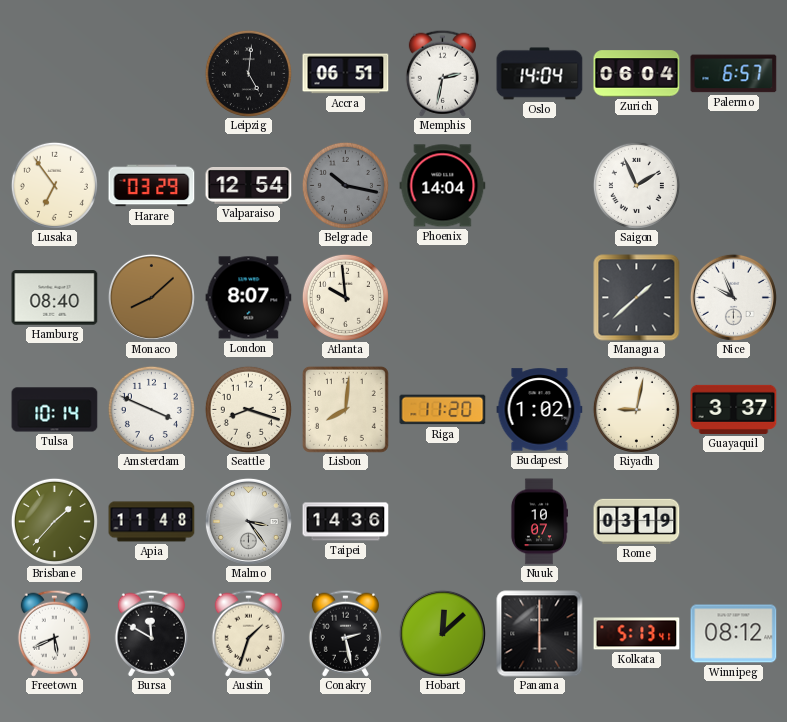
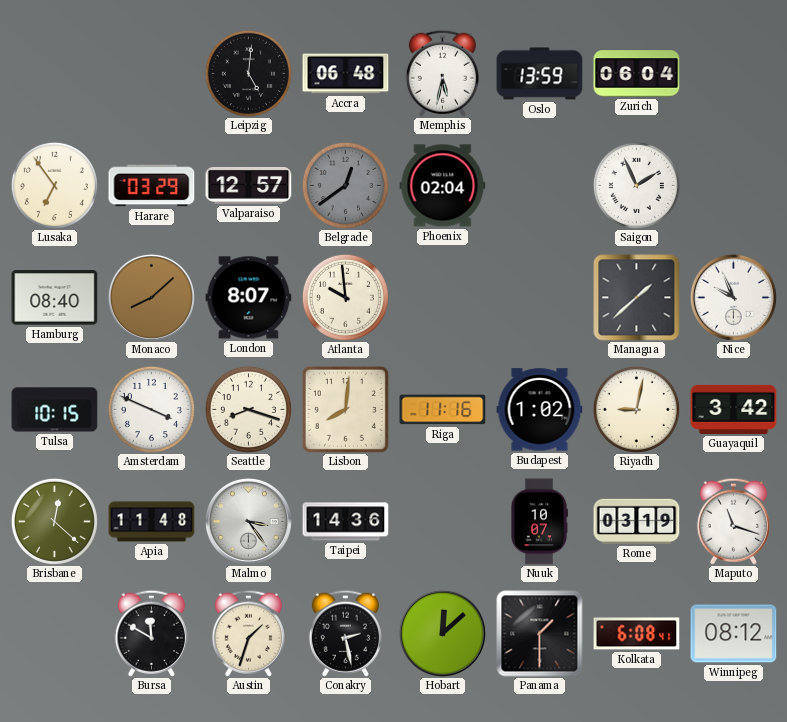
Accra: 06:51 -> 06:48 (346, 74)
Memphis: 2:32 -> 5:32 (442, 73)
Oslo: 14:04 -> 13:59 (540, 74)
Palermo: 6:57 -> none (734, 74)
Valparaiso: 12:54 -> 12:57 (249, 186)
Belgrade: 10:17 -> 12:39 (345, 185)
Phoenix: 14:04 -> 02:04 (443, 186)
Tulsa: 10:14 -> 10:15 (55, 410)
Riga: 11:20 -> 11:16 (443, 410)
Guayaquil: 3:37 -> 3:42 (734, 409)
Brisbane: 1:37 -> 12:22 (54, 521)
Maputo: none -> 11:18 (733, 521)
Freetown: 5:41 -> none (54, 633)
Panama: 6:00 -> 1:30 (540, 634)
Kolkata: 5:13 -> 6:08 (637, 634)
